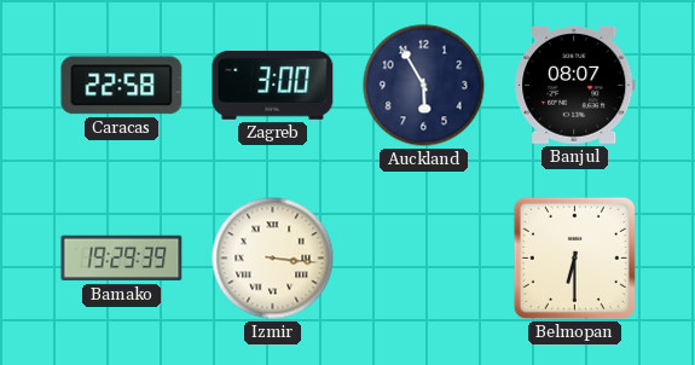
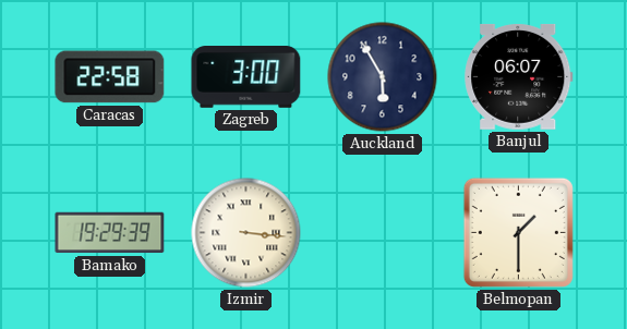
Banjul: 08:07 -> 06:07 (519, 76)
Belmopan: 6:30 -> 1:30 (518, 232)
